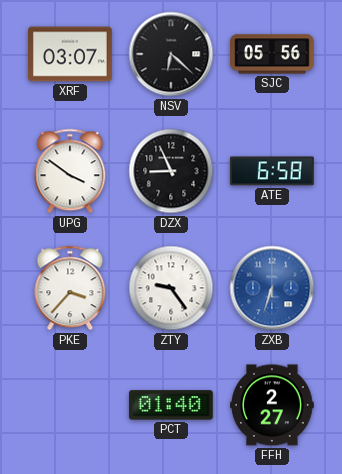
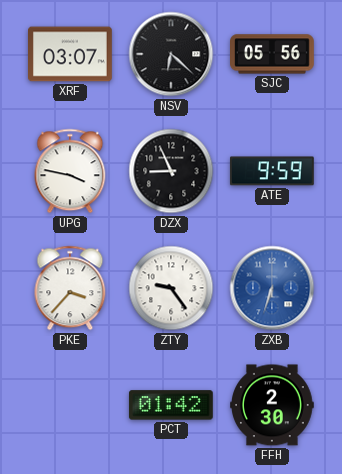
UPG: 3:51 -> 3:47 (70, 171)
ATE: 6:58 -> 9:59 (272, 171)
PCT: 01:40 -> 01:42 (171, 405)
FFH: 2:27 -> 2:30 (273, 405)
